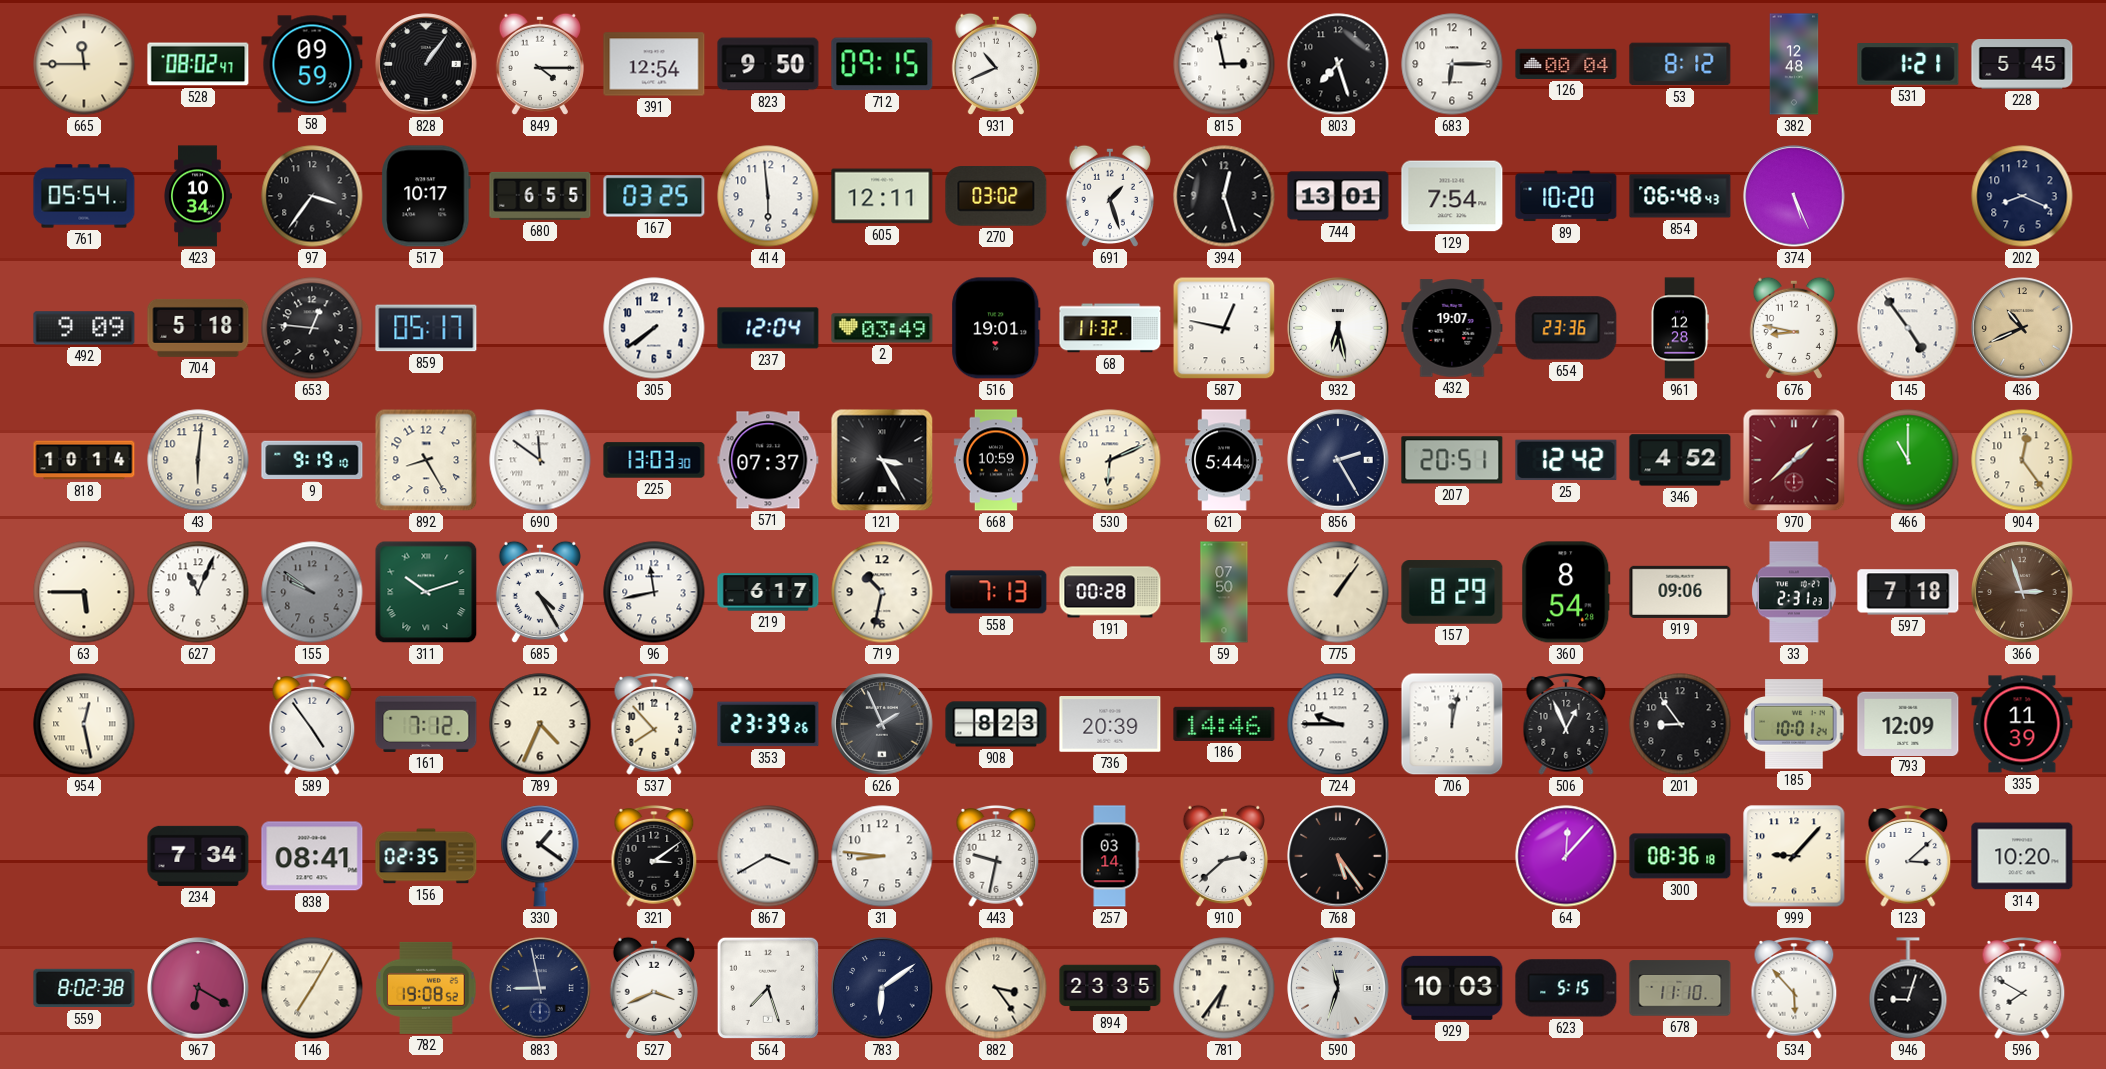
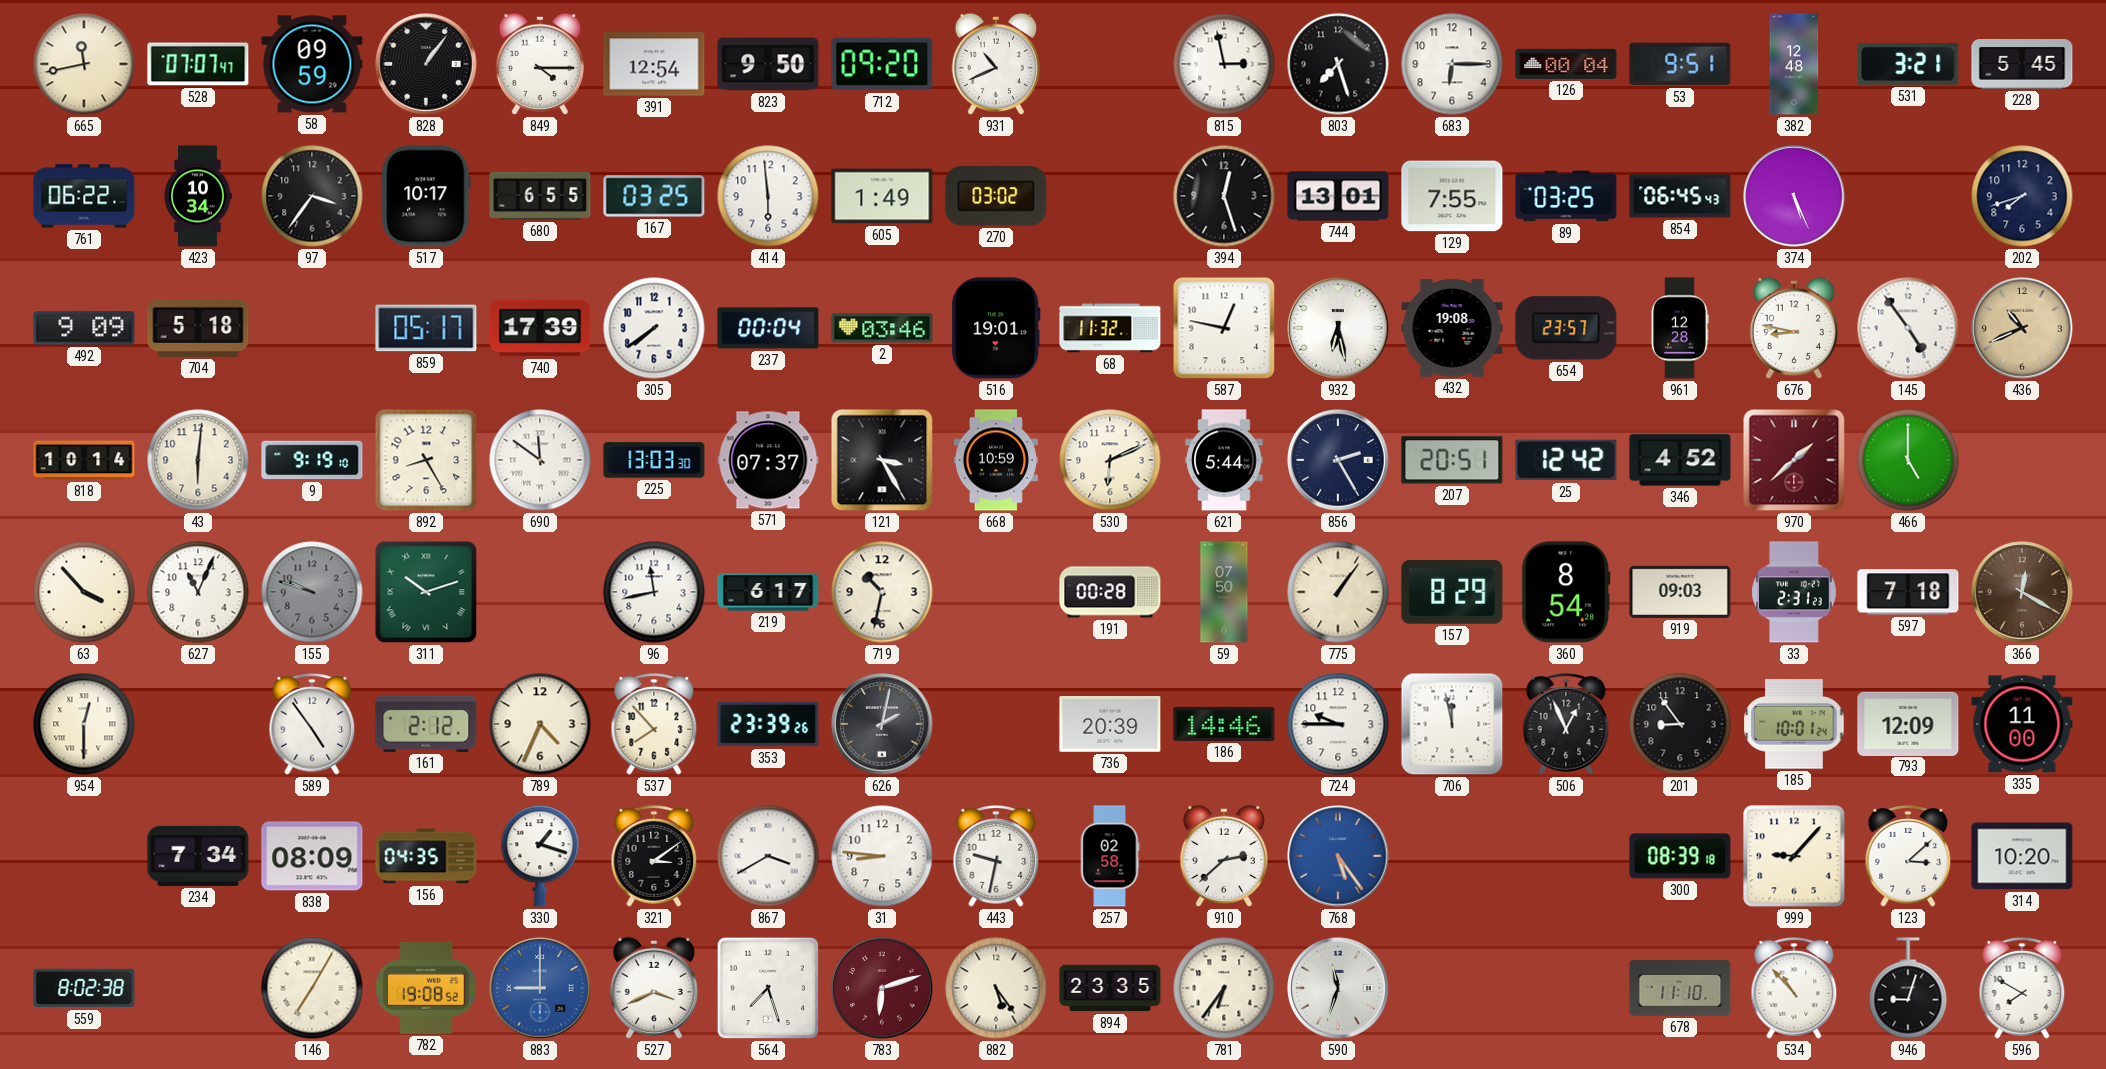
665: 11:45 -> 11:43 (84, 64)
528: 08:02 -> 07:07 (198, 64)
712: 09:15 -> 09:20 (882, 64)
53: 8:12 -> 9:51 (1680, 64)
531: 1:21 -> 3:21 (1908, 64)
761: 05:54 -> 06:22 (84, 196)
605: 12:11 -> 1:49 (882, 196)
691: 1:27 -> none (1110, 196)
129: 7:54 -> 7:55 (1452, 196)
89: 10:20 -> 03:25 (1566, 196)
854: 06:48 -> 06:45 (1680, 196)
202: 8:19 -> 7:42 (2022, 196)
653: 12:46 -> none (312, 328)
740: none -> 17:39 (540, 328)
237: 12:04 -> 00:04 (768, 328)
2: 03:49 -> 03:46 (882, 328)
432: 19:07 -> 19:08 (1452, 328)
654: 23:36 -> 23:57 (1566, 328)
466: 11:00 -> 5:00 (1908, 460)
904: 12:24 -> none (2022, 460)
63: 5:45 -> 3:53 (84, 592)
155: 9:51 -> 9:48 (312, 592)
685: 4:25 -> none (540, 592)
558: 7:13 -> none (996, 592)
919: 09:06 -> 09:03 (1680, 592)
366: 2:57 -> 12:20 (2022, 592)
954: 12:28 -> 12:30 (84, 724)
161: 7:12 -> 2:12 (426, 724)
626: 1:56 -> 2:02 (882, 724)
908: 8:23 -> none (996, 724)
706: 12:02 -> 11:58 (1452, 724)
335: 11:39 -> 11:00 (2022, 724)
838: 08:41 -> 08:09 (312, 856)
156: 02:35 -> 04:35 (426, 856)
330: 1:21 -> 1:18 (540, 856)
257: 03:14 -> 02:58 (1110, 856)
768 dial: black -> blue (1338, 856)
64: 12:07 -> none (1566, 856)
300: 08:36 -> 08:39 (1680, 856)
967: 6:20 -> none (198, 988)
883: 8:58 -> 9:00 (540, 988)
883 dial: navy -> blue (540, 988)
783: 6:09 -> 6:12 (882, 988)
783 dial: navy -> burgundy (882, 988)
882: 3:24 -> 5:24 (996, 988)
929: 10:03 -> none (1452, 988)
623: 5:15 -> none (1566, 988)
534: 5:53 -> 10:53 (1794, 989)
